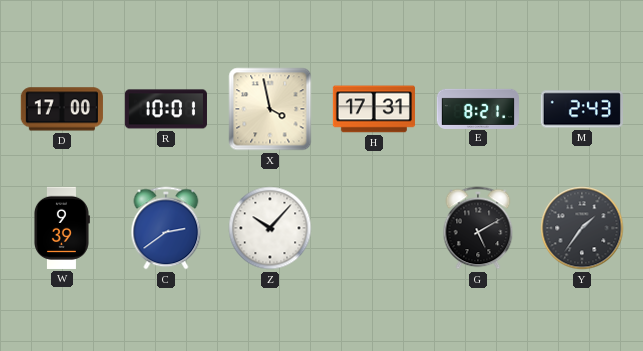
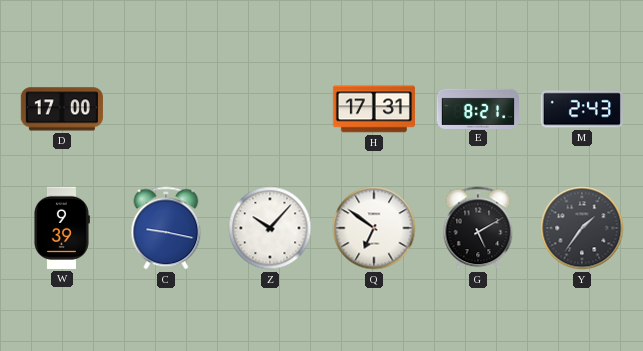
R: 10:01 -> none (166, 109)
X: 3:58 -> none (270, 109)
C: 2:39 -> 9:17 (166, 228)
Q: none -> 6:51 (374, 228)
